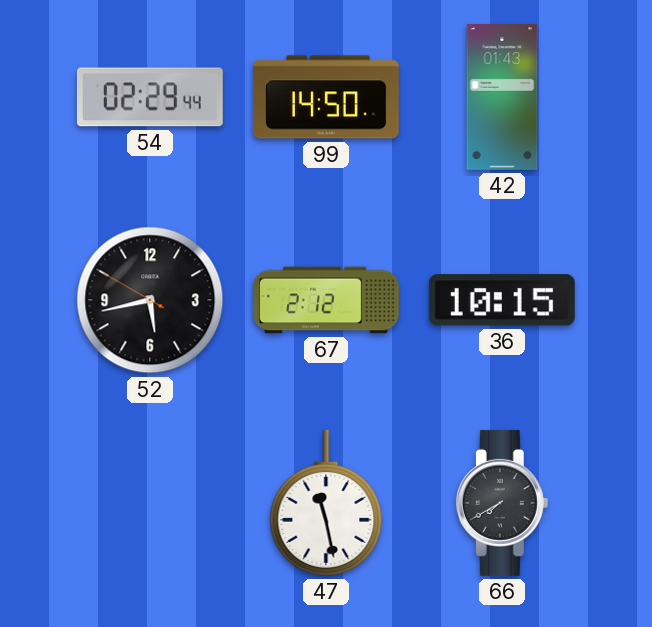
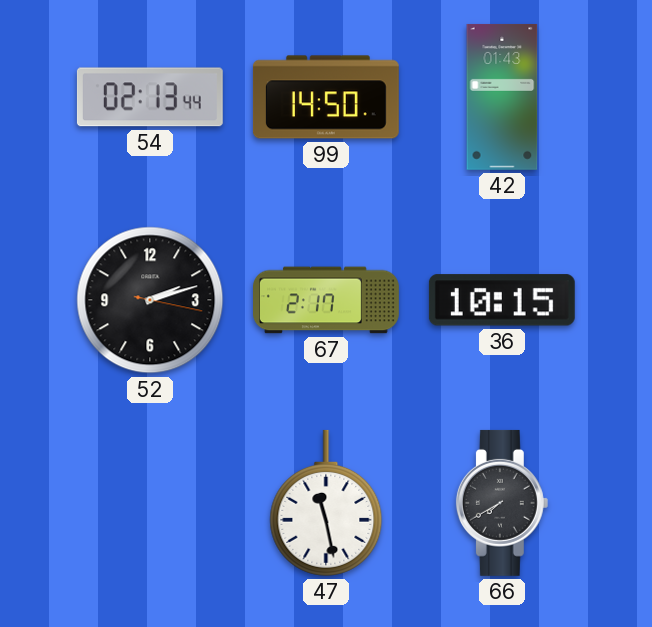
54: 02:29 -> 02:13 (150, 97)
52: 5:42 -> 2:12 (150, 300)
67: 2:12 -> 2:17 (327, 300)
